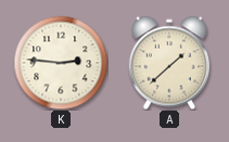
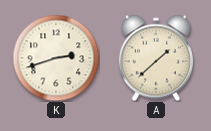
K: 2:46 -> 2:42 (56, 58)
